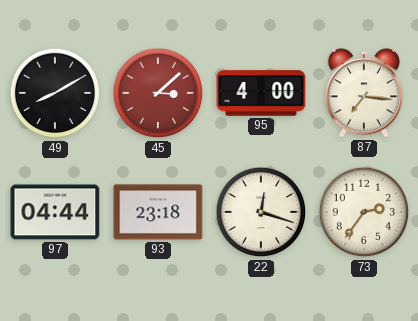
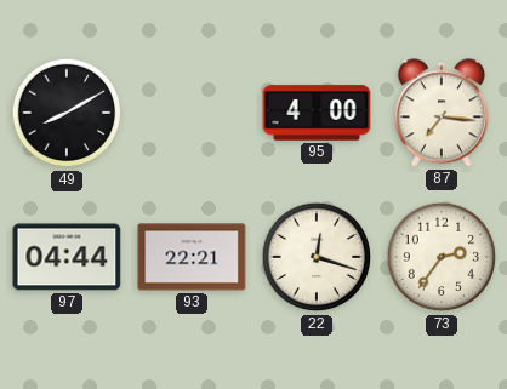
45: 3:08 -> none (158, 93)
93: 23:18 -> 22:21 (192, 257)
